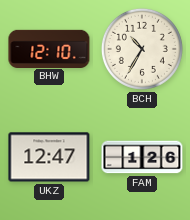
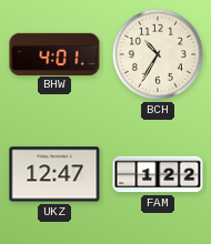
BHW: 12:10 -> 4:01 (54, 53)
FAM: 1:26 -> 1:22 (158, 174)
